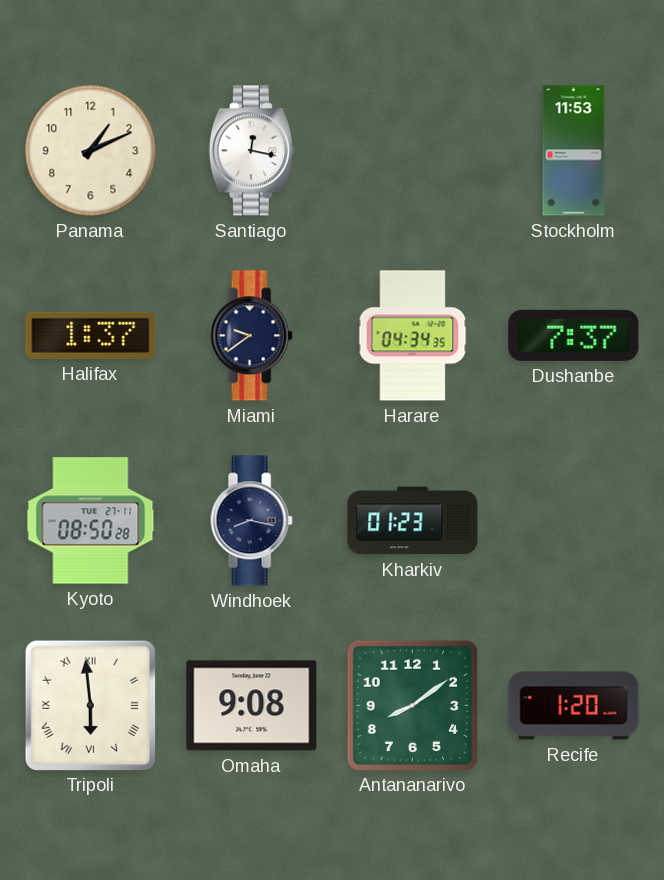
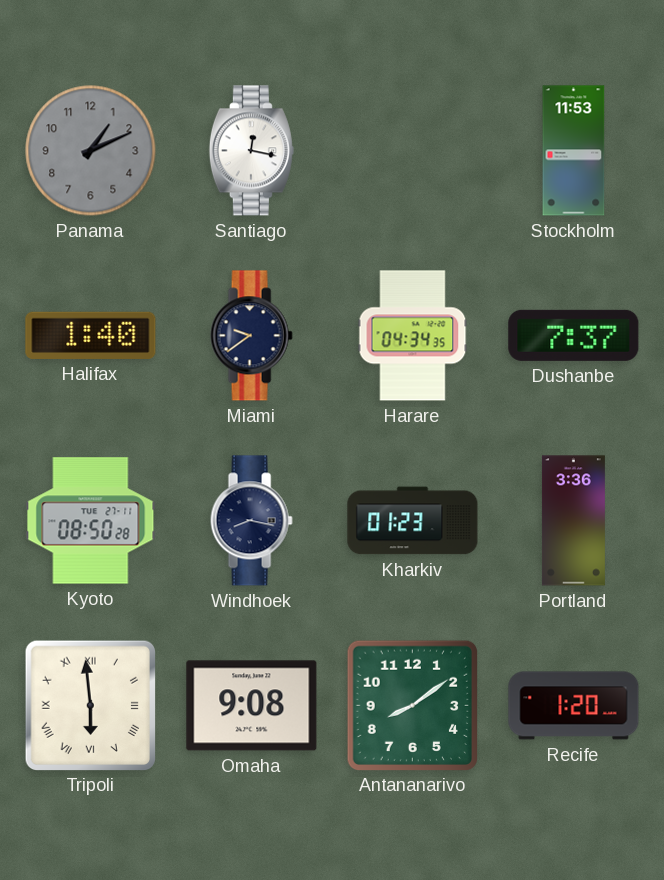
Panama dial: cream -> grey (91, 151)
Halifax: 1:37 -> 1:40 (91, 335)
Portland: none -> 3:36 (573, 521)
